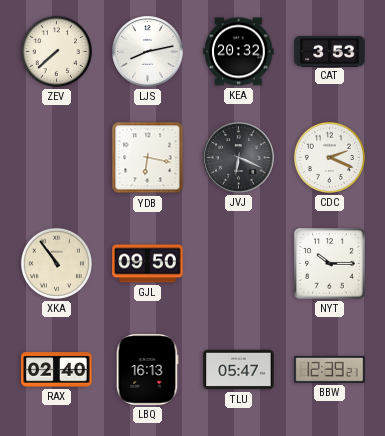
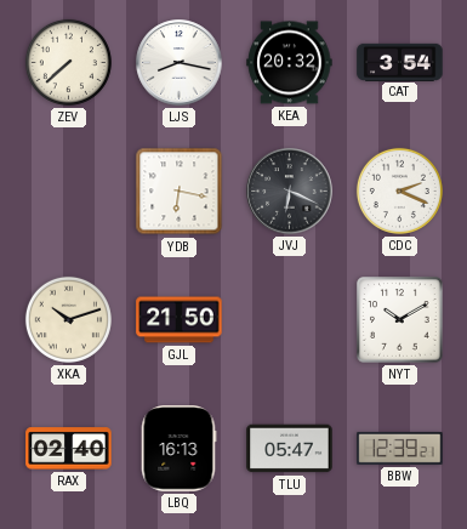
LJS: 8:13 -> 8:17 (180, 63)
CAT: 3:53 -> 3:54 (400, 62)
XKA: 10:54 -> 10:12 (68, 319)
GJL: 09:50 -> 21:50 (180, 320)
NYT: 10:15 -> 10:10 (400, 320)
